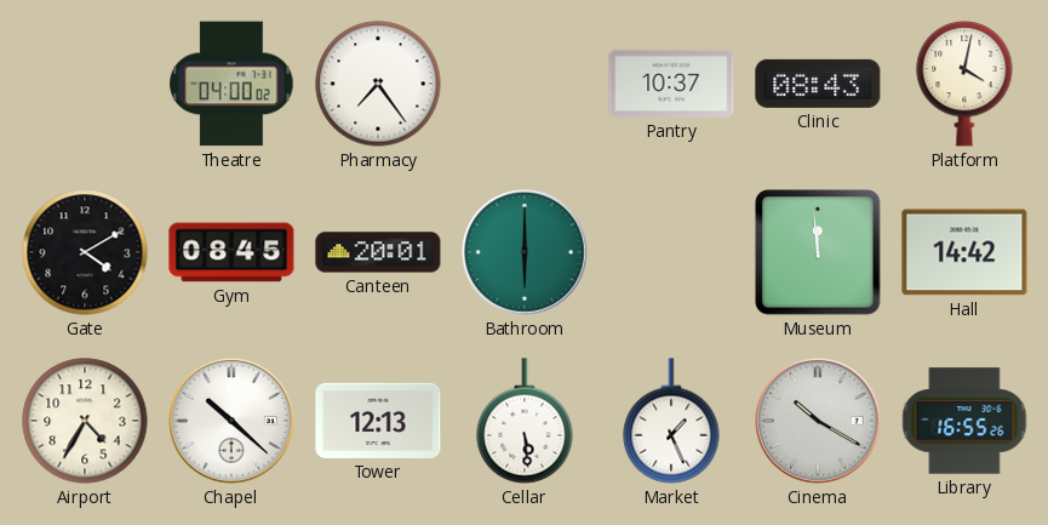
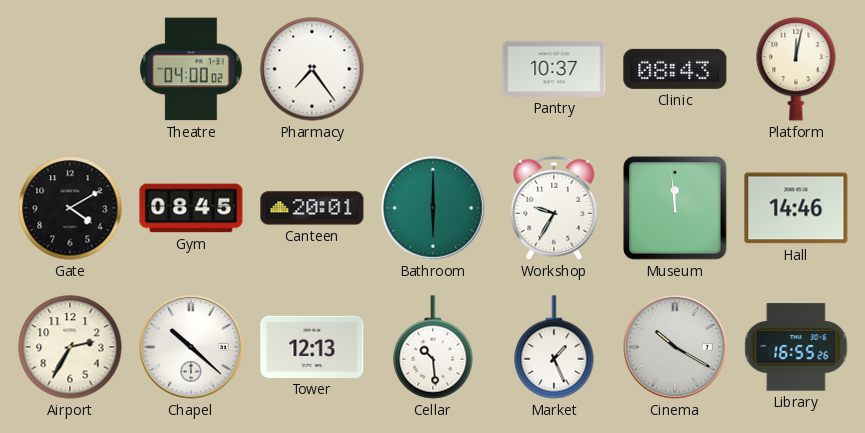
Platform: 4:02 -> 12:02 (796, 69)
Workshop: none -> 9:35 (554, 208)
Hall: 14:42 -> 14:46 (796, 208)
Airport: 4:35 -> 2:35 (70, 347)
Cellar: 5:29 -> 10:29 (433, 347)
